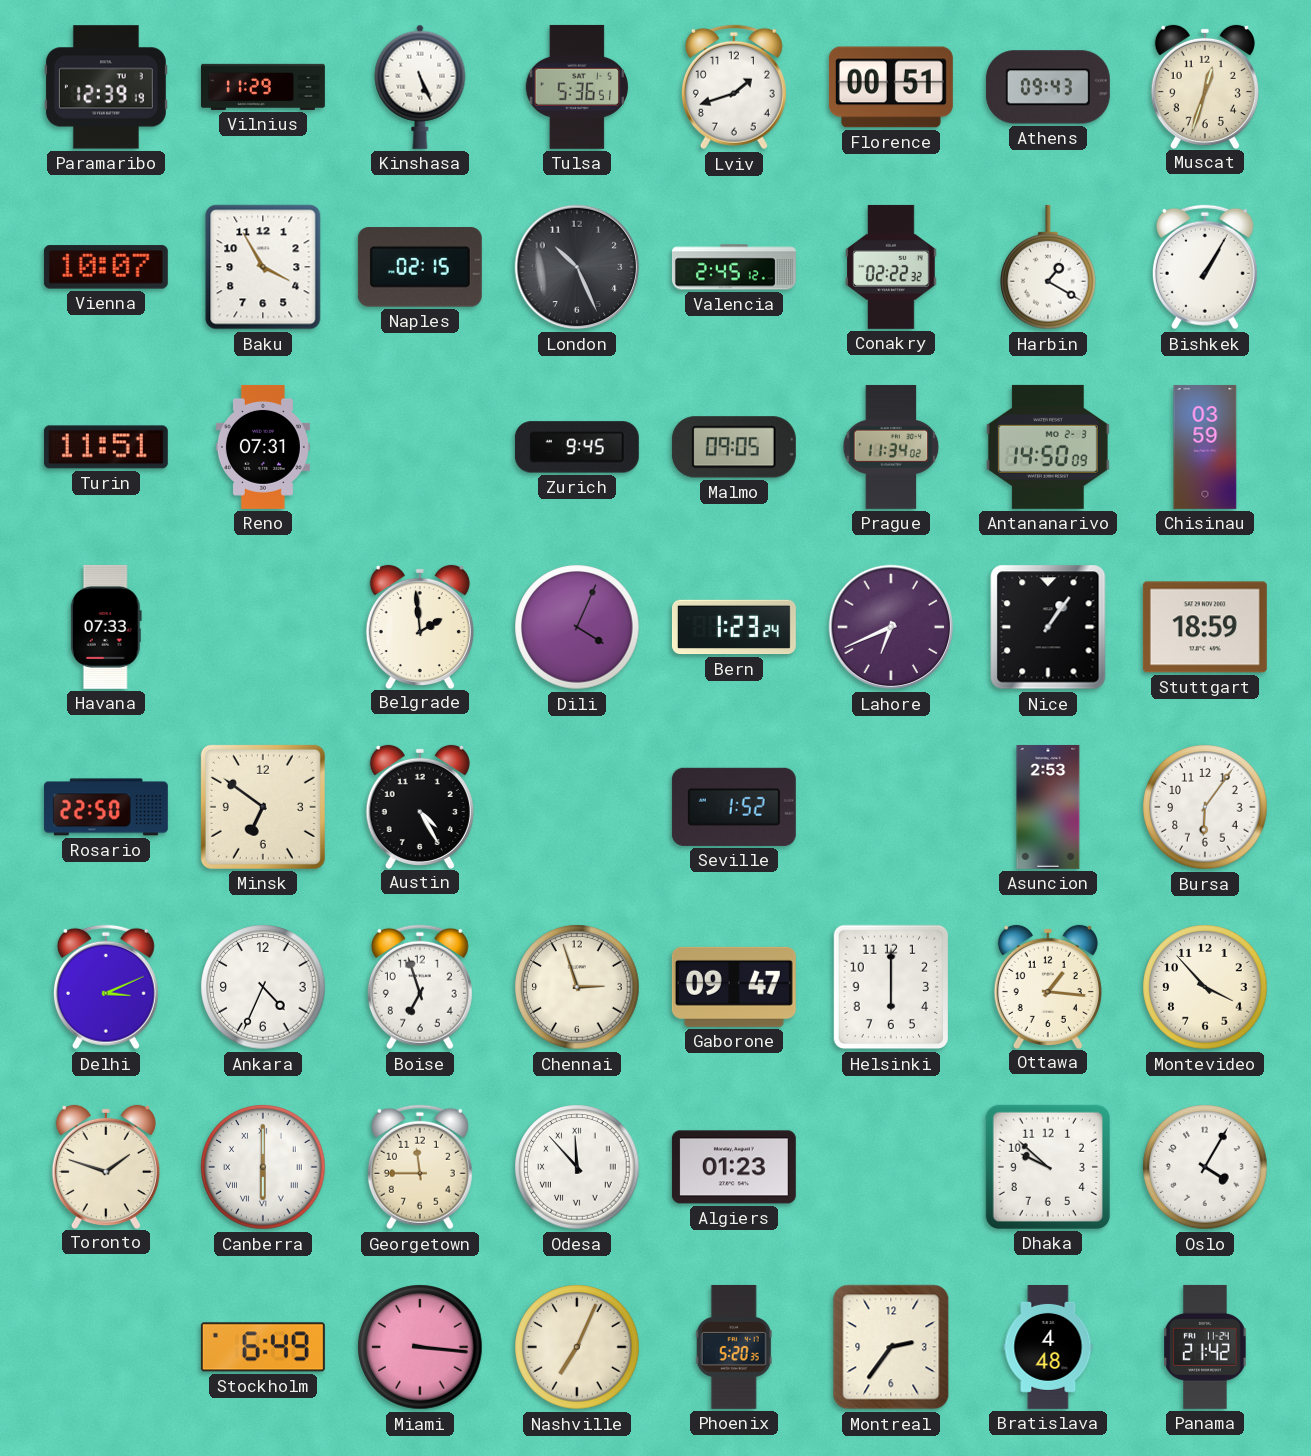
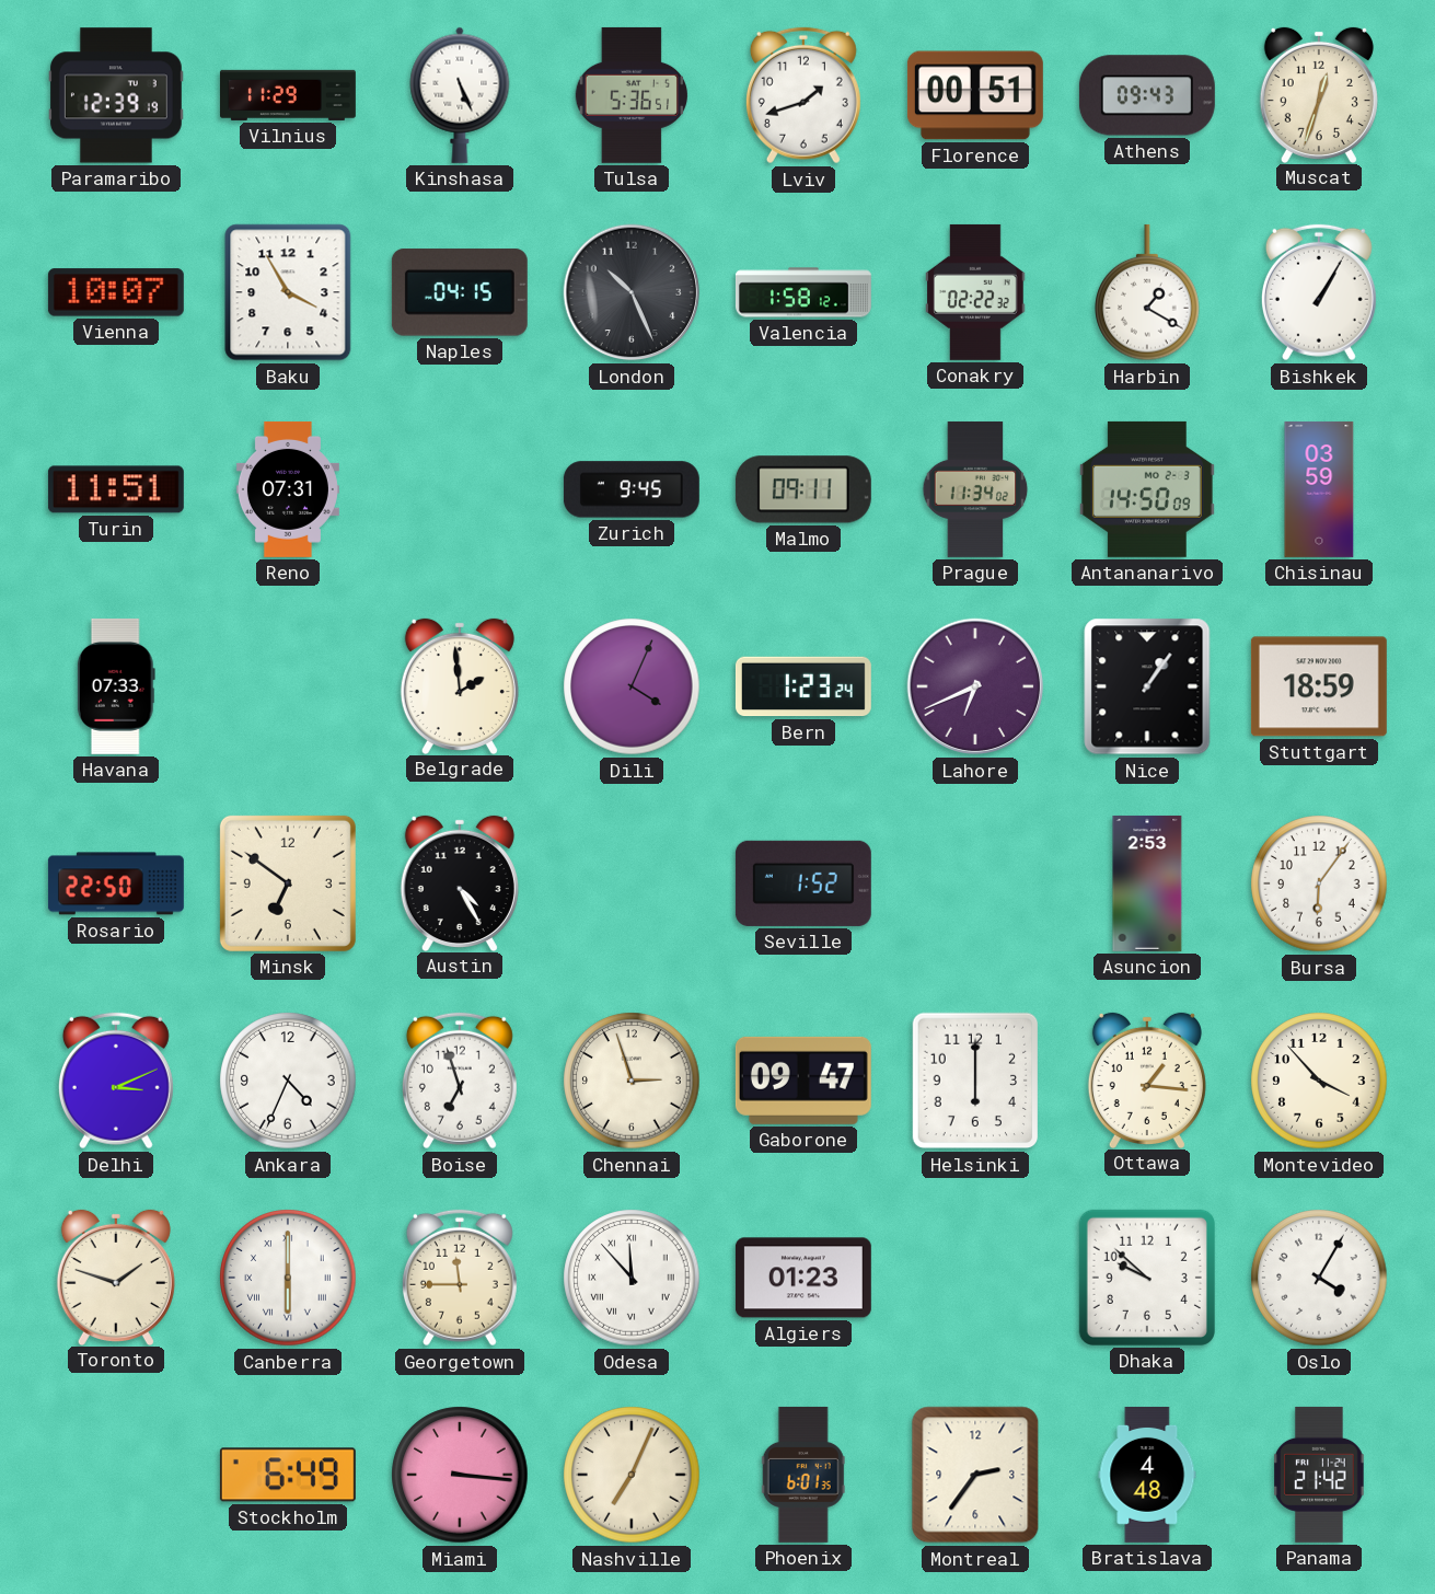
Naples: 02:15 -> 04:15 (460, 292)
Valencia: 2:45 -> 1:58 (803, 292)
Malmo: 09:05 -> 09:11 (803, 489)
Phoenix: 5:20 -> 6:01 (803, 1475)
